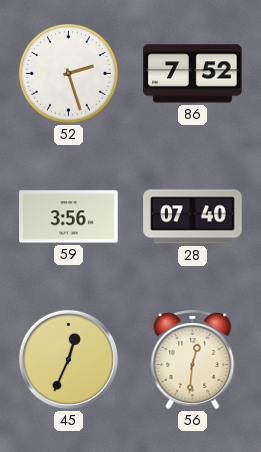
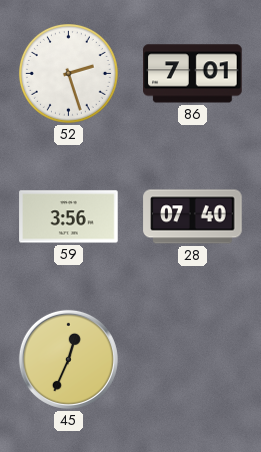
86: 7:52 -> 7:01 (193, 74)
56: 12:31 -> none (193, 359)
